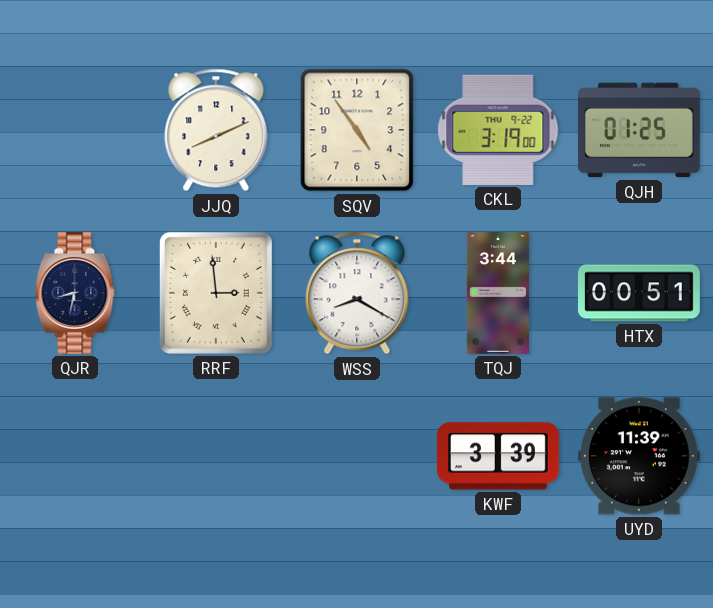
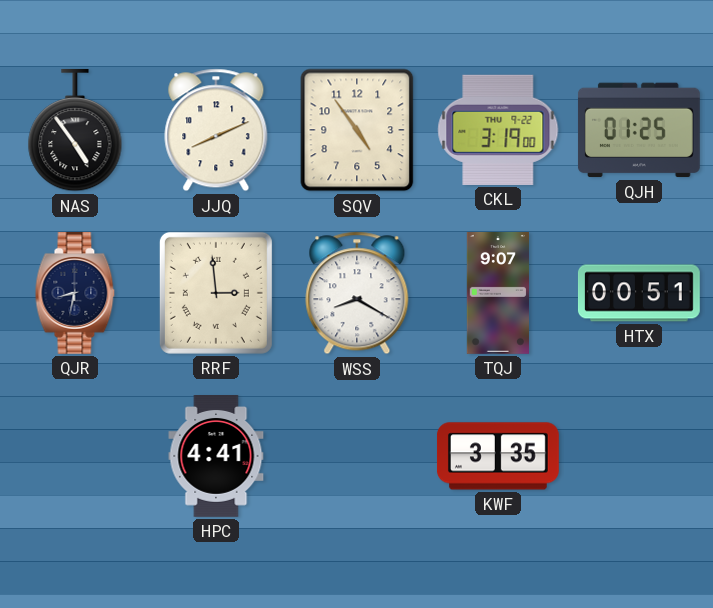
NAS: none -> 4:54 (75, 130)
TQJ: 3:44 -> 9:07 (498, 294)
HPC: none -> 4:41 (216, 457)
KWF: 3:39 -> 3:35 (498, 456)
UYD: 11:39 -> none (639, 456)
